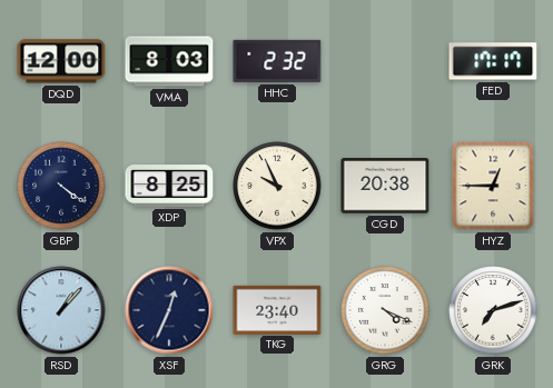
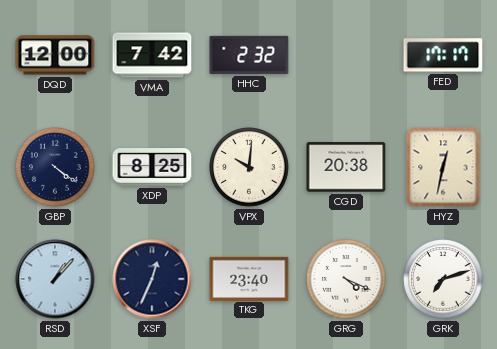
VMA: 8:03 -> 7:42 (152, 55)
VPX: 9:56 -> 10:01 (249, 167)
HYZ: 12:45 -> 12:32 (443, 167)
